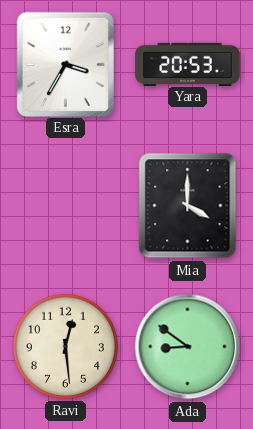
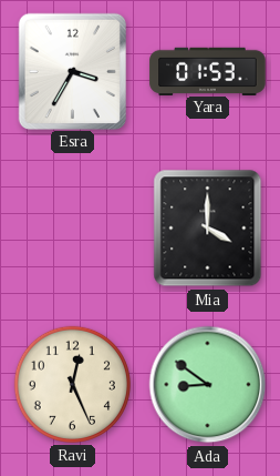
Yara: 20:53 -> 01:53 (208, 71)
Ravi: 12:29 -> 12:26 (72, 384)
